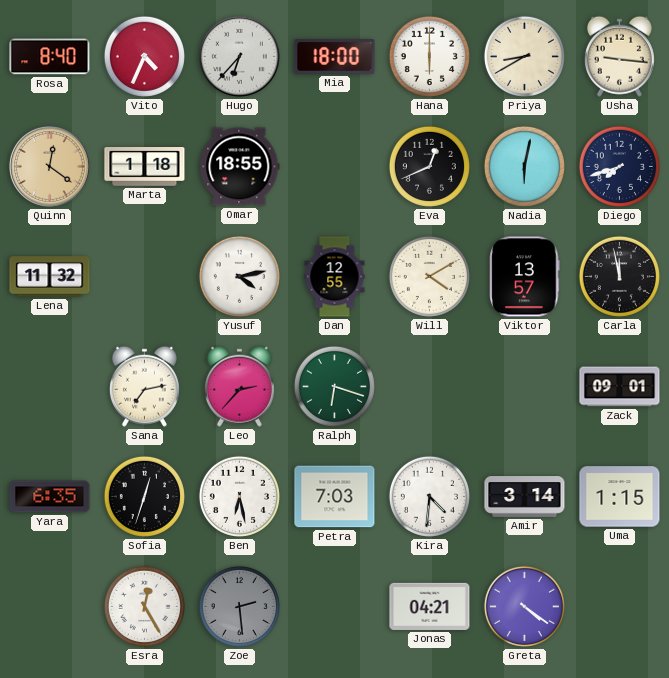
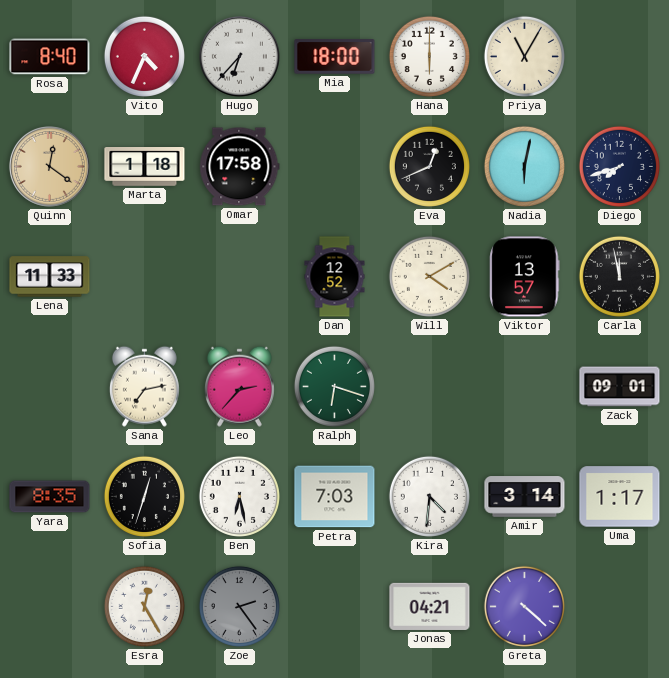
Priya: 8:40 -> 11:05 (524, 56)
Usha: 9:16 -> none (619, 56)
Omar: 18:55 -> 17:58 (240, 167)
Lena: 11:32 -> 11:33 (50, 277)
Yusuf: 4:13 -> none (239, 276)
Dan: 12:55 -> 12:52 (335, 277)
Yara: 6:35 -> 8:35 (50, 497)
Uma: 1:15 -> 1:17 (620, 497)
Zoe: 2:29 -> 2:24 (239, 606)
Greta: 4:21 -> 4:22 (524, 606)
